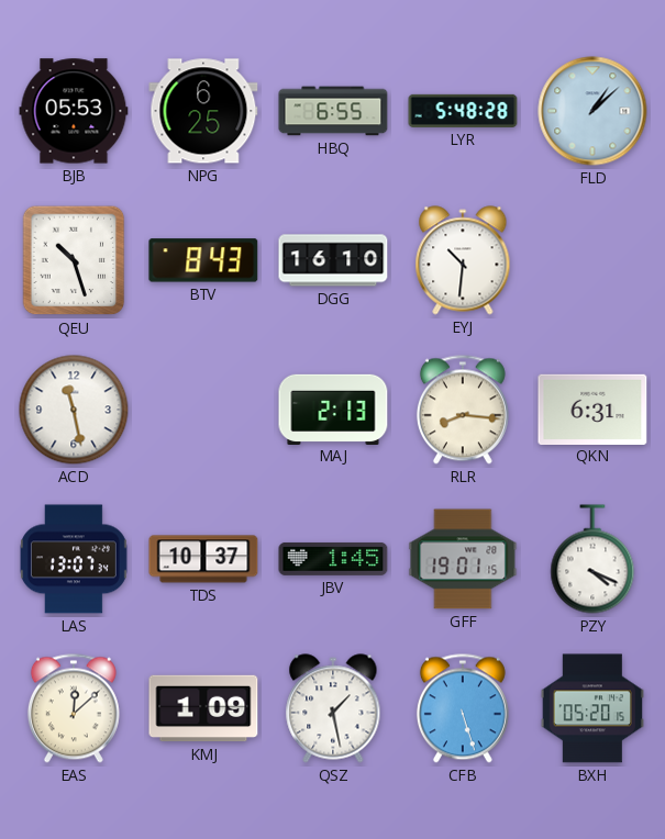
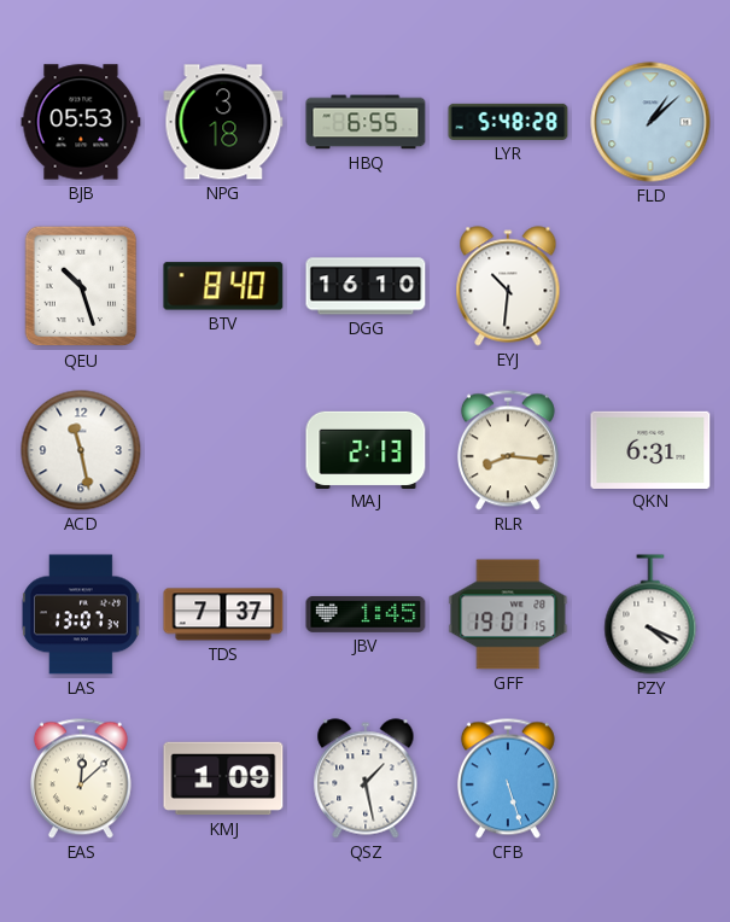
NPG: 6:25 -> 3:18 (223, 122)
BTV: 8:43 -> 8:40 (223, 286)
TDS: 10:37 -> 7:37 (223, 614)
BXH: 05:20 -> none (591, 708)
